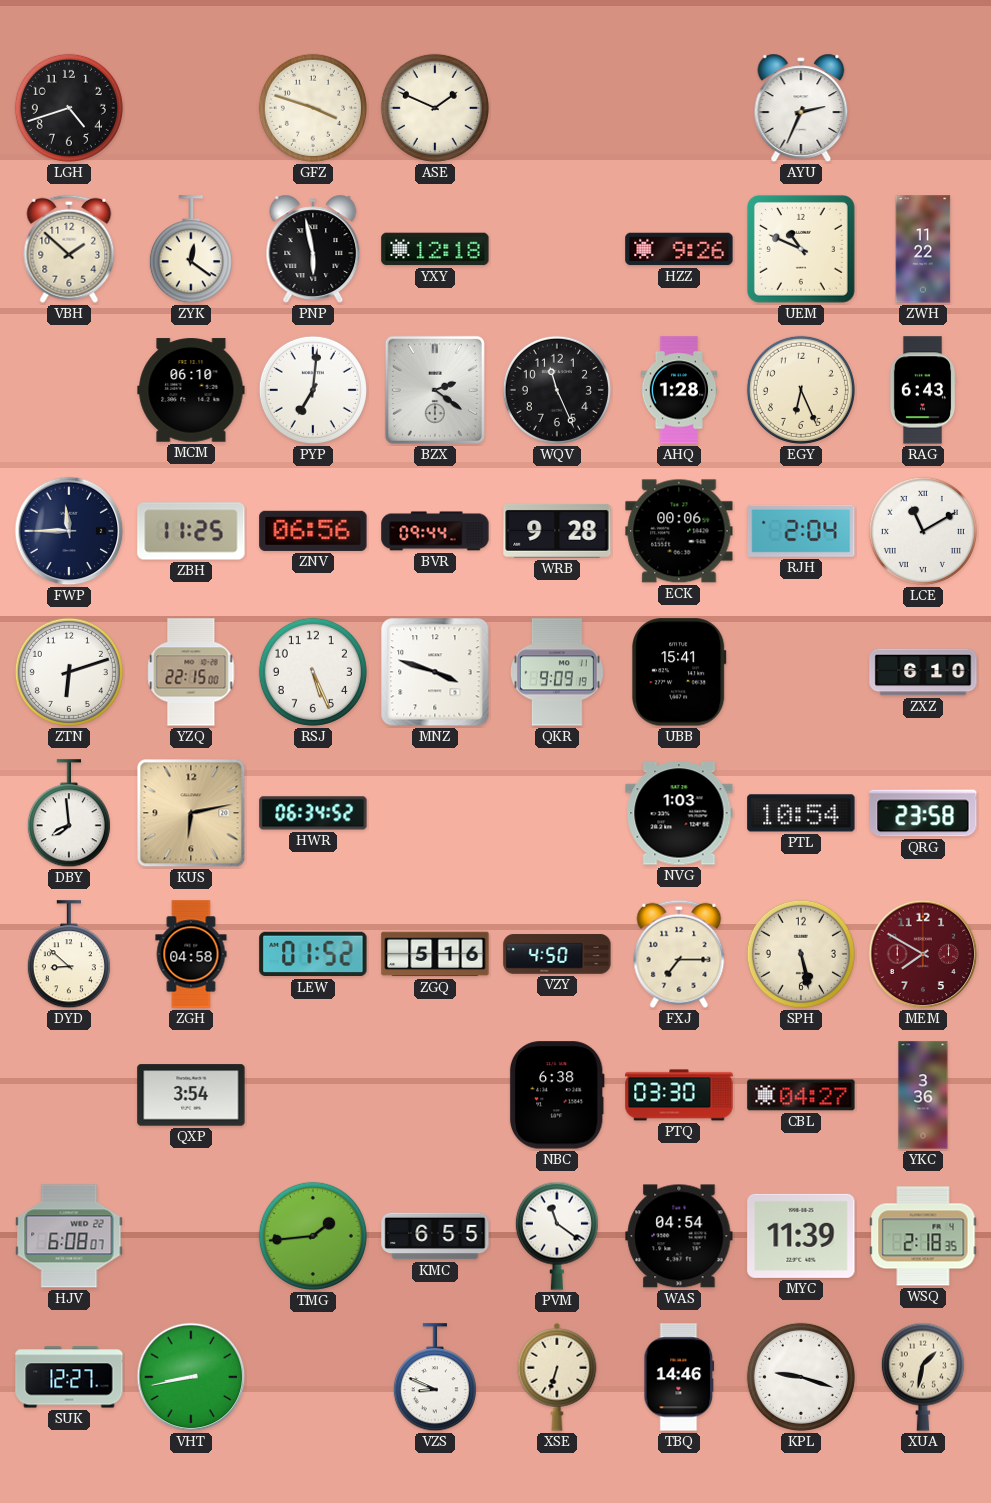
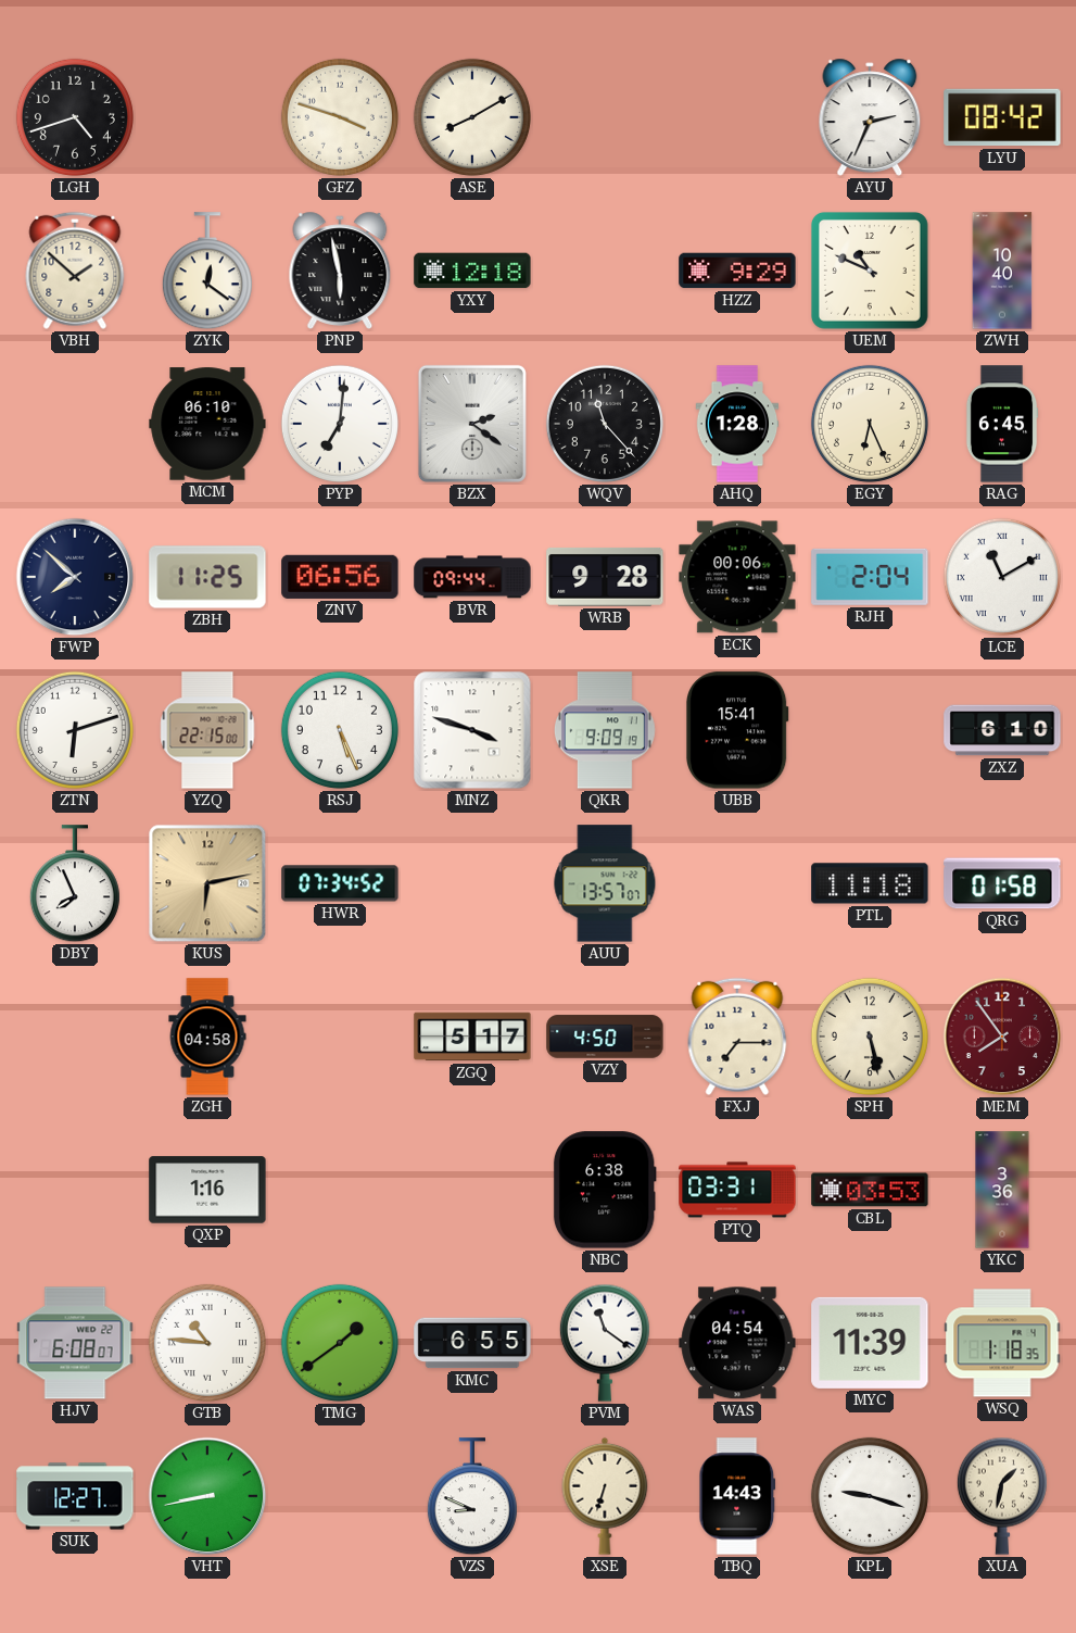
ASE: 1:49 -> 8:10 (472, 117)
LYU: none -> 08:42 (1002, 117)
HZZ: 9:26 -> 9:29 (737, 271)
ZWH: 11:22 -> 10:40 (1002, 271)
WQV: 11:26 -> 11:23 (605, 424)
RAG: 6:43 -> 6:45 (1002, 424)
FWP: 11:45 -> 7:52 (75, 577)
DBY: 7:59 -> 7:56 (75, 884)
HWR: 06:34 -> 07:34 (340, 883)
AUU: none -> 13:57 (605, 883)
NVG: 1:03 -> none (679, 813)
PTL: 10:54 -> 11:18 (870, 883)
QRG: 23:58 -> 01:58 (1002, 883)
DYD: 8:52 -> none (69, 955)
LEW: 01:52 -> none (313, 954)
ZGQ: 5:16 -> 5:17 (472, 1037)
MEM: 7:50 -> 7:54 (1002, 1037)
QXP: 3:54 -> 1:16 (207, 1190)
PTQ: 03:30 -> 03:31 (737, 1190)
CBL: 04:27 -> 03:53 (870, 1190)
GTB: none -> 10:46 (207, 1343)
TMG: 1:44 -> 1:39 (340, 1343)
WSQ: 2:18 -> 1:18 (1002, 1343)
TBQ: 14:46 -> 14:43 (737, 1496)
